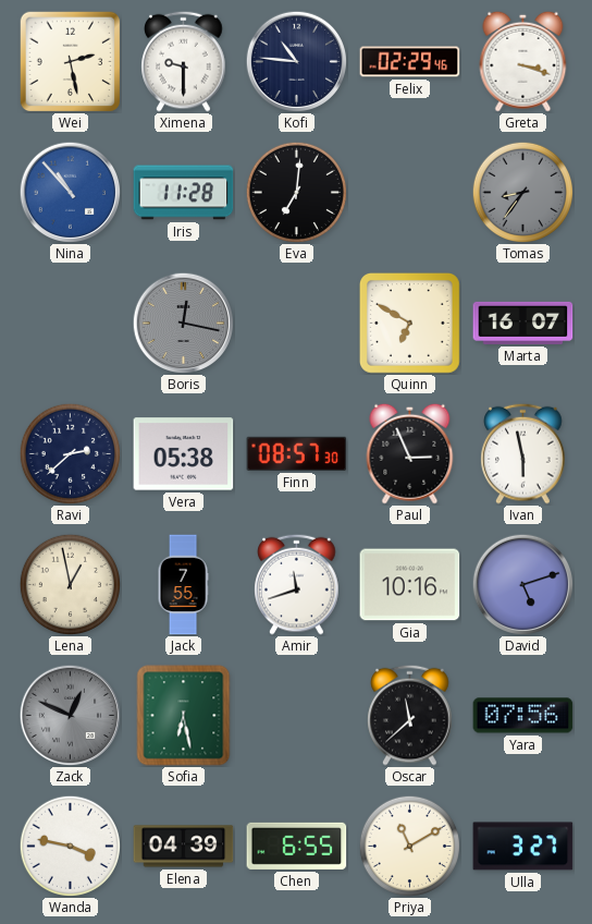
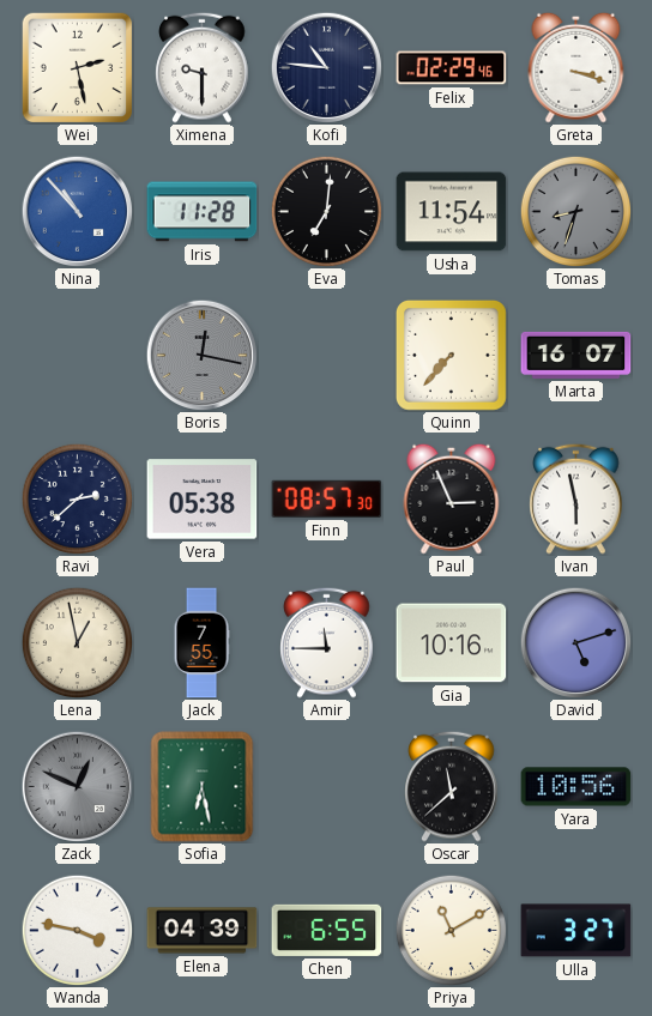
Usha: none -> 11:54 (452, 212)
Tomas: 8:36 -> 8:33 (575, 211)
Quinn: 6:50 -> 7:37 (452, 356)
Amir: 11:42 -> 11:45 (327, 642)
Yara: 07:56 -> 10:56 (576, 787)
